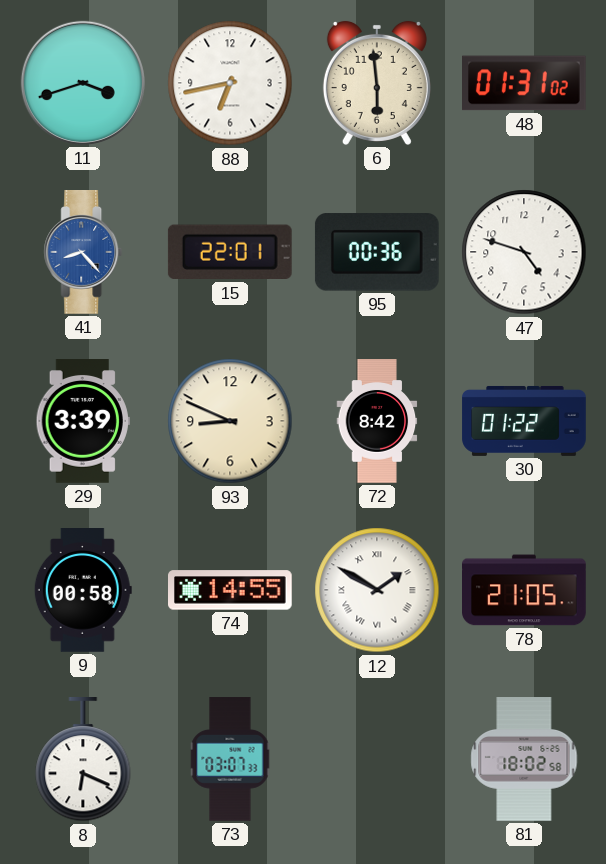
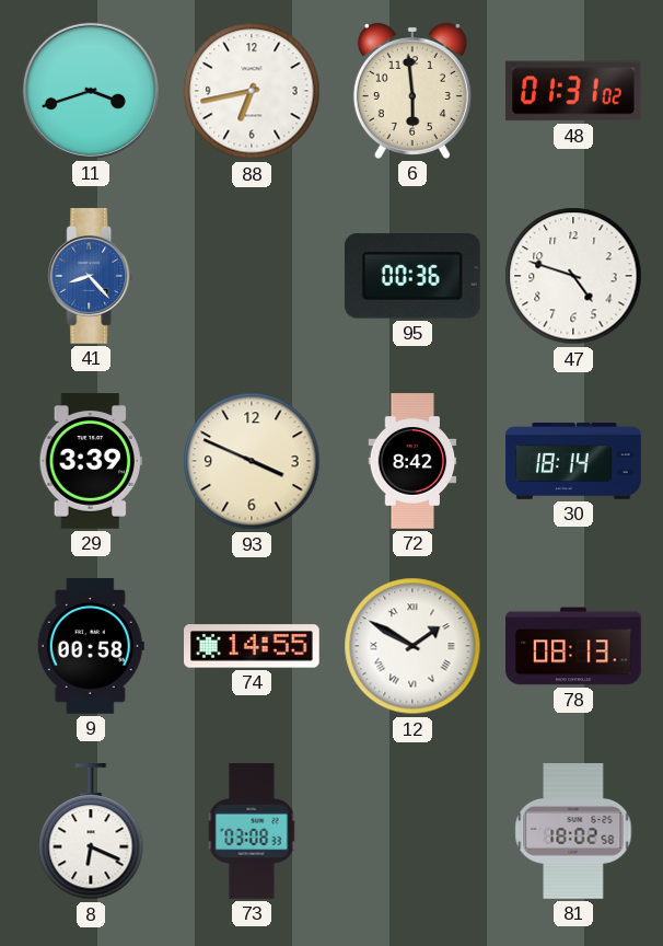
15: 22:01 -> none (230, 252)
93: 8:49 -> 3:49 (252, 461)
30: 01:22 -> 18:14 (573, 461)
78: 21:05 -> 08:13 (573, 646)
73: 03:07 -> 03:08 (252, 831)
